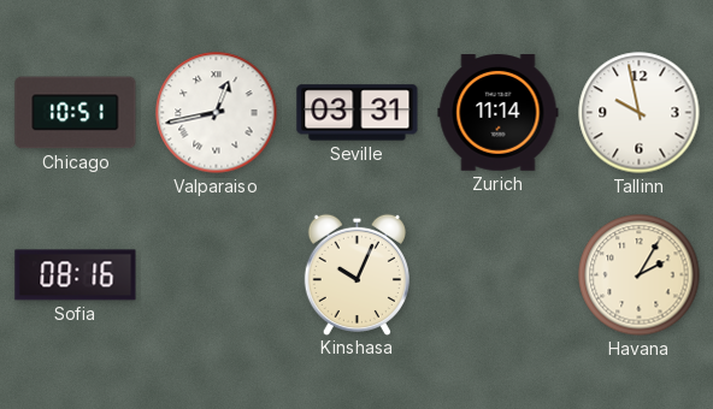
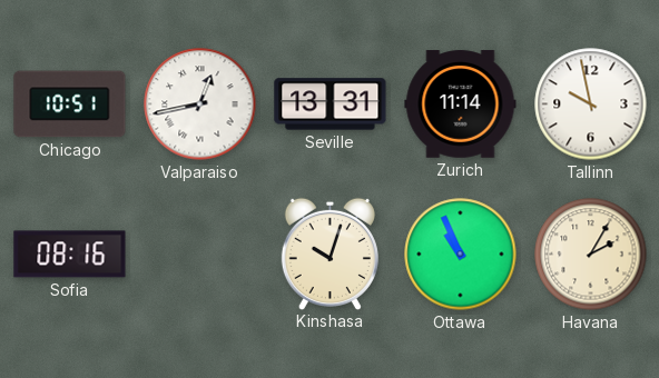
Seville: 03:31 -> 13:31 (331, 105)
Kinshasa: 10:04 -> 10:03 (329, 253)
Ottawa: none -> 10:56 (461, 255)
